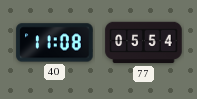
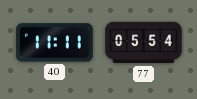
40: 11:08 -> 11:11 (55, 43)
